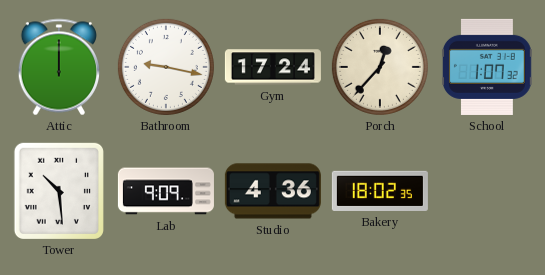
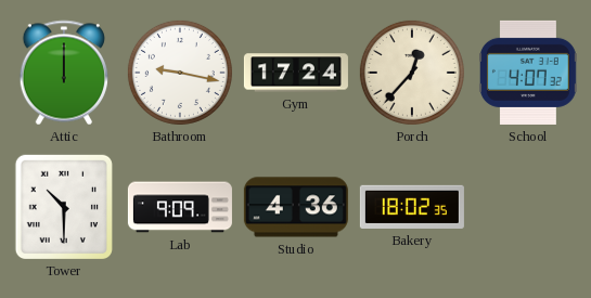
School: 1:07 -> 4:07 (528, 73)
Tower: 10:29 -> 10:30 (64, 207)
